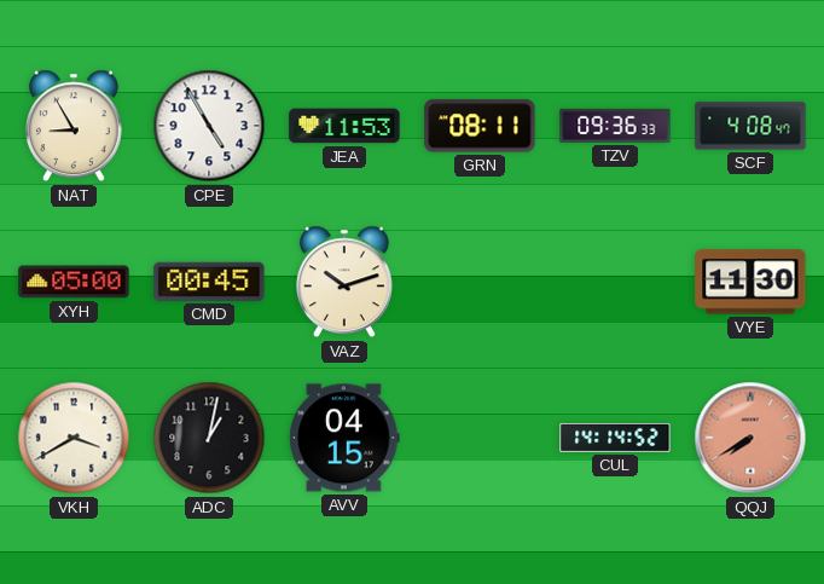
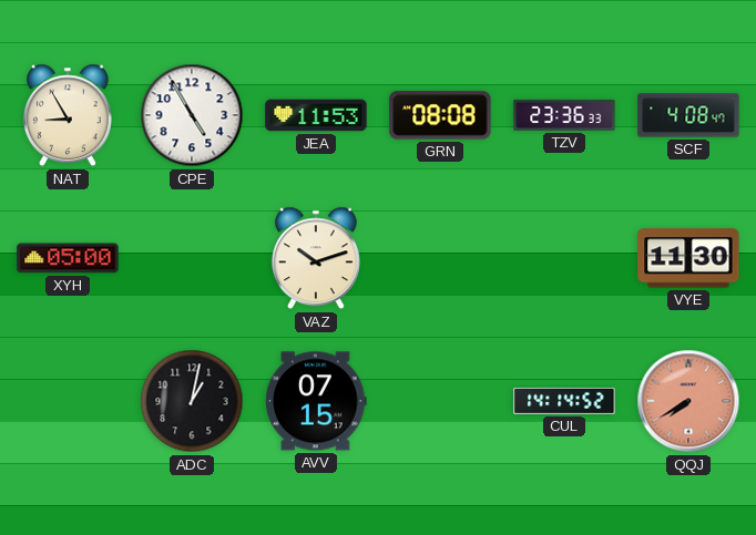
GRN: 08:11 -> 08:08 (440, 115)
TZV: 09:36 -> 23:36 (564, 115)
CMD: 00:45 -> none (209, 282)
VKH: 3:40 -> none (74, 438)
AVV: 04:15 -> 07:15 (316, 401)
